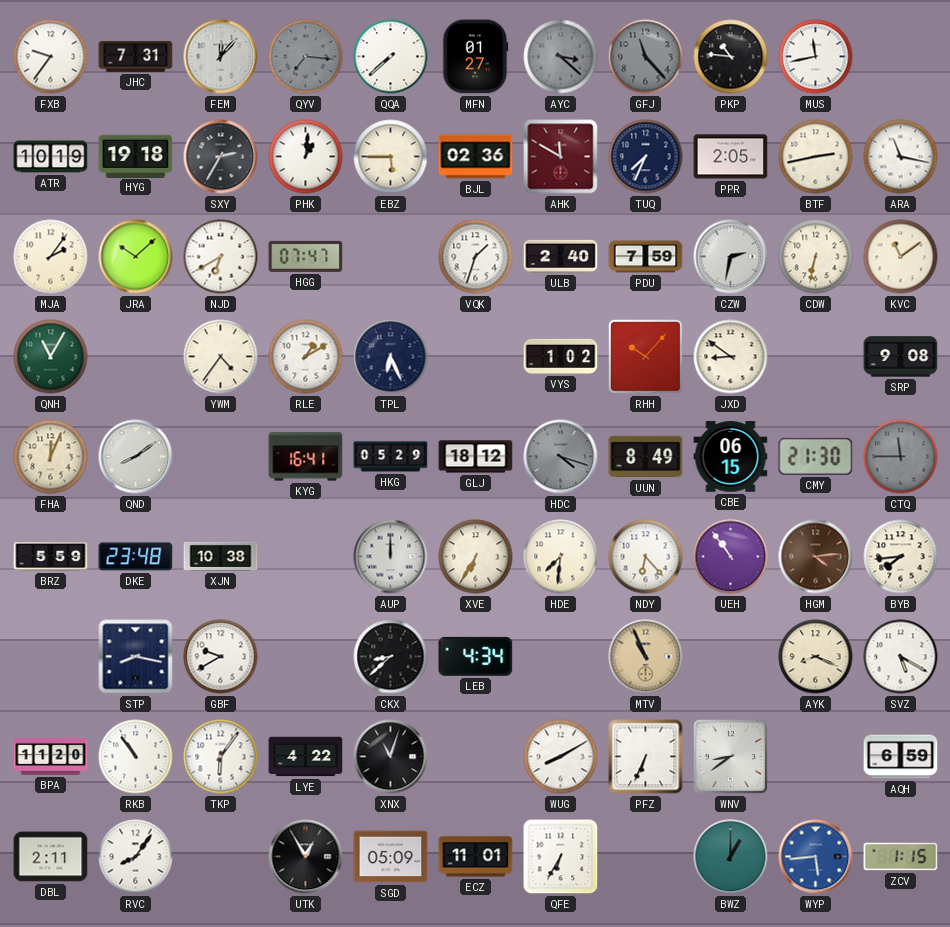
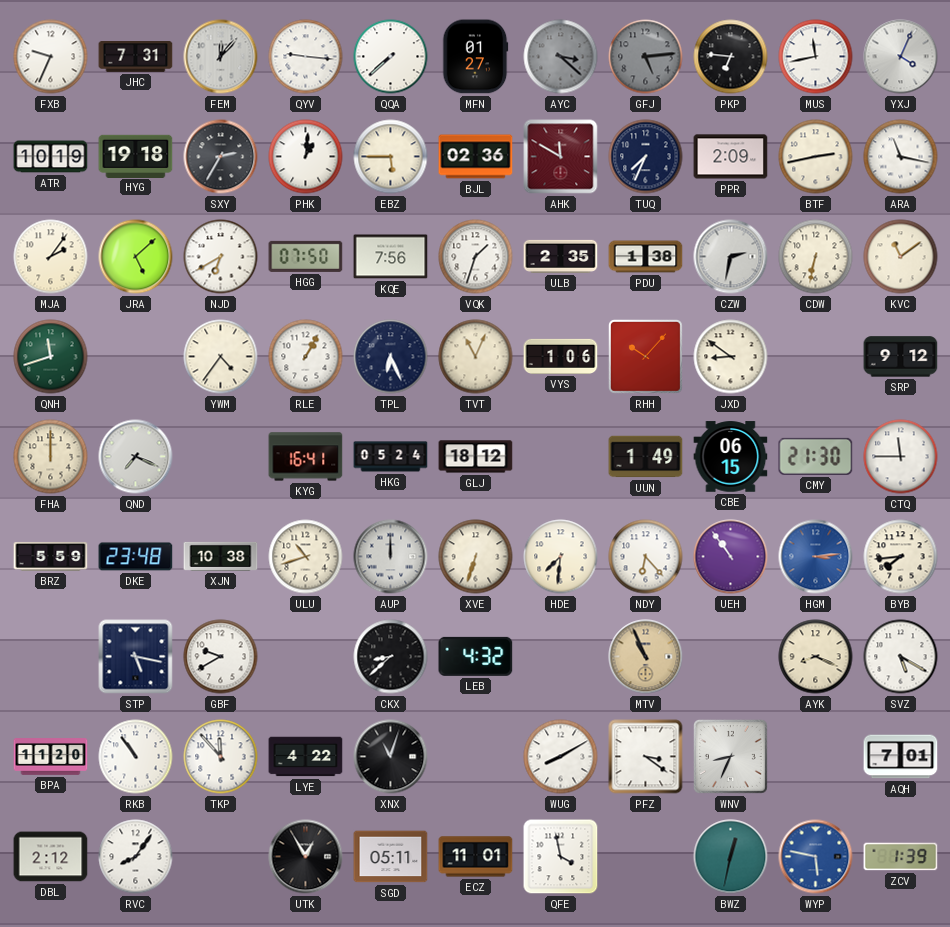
FXB: 9:36 -> 9:34 (51, 57)
QYV: 7:16 -> 9:16 (306, 57)
QYV dial: grey -> white (306, 57)
GFJ: 11:23 -> 5:14 (646, 57)
PKP: 10:46 -> 6:46 (731, 57)
YXJ: none -> 4:04 (901, 57)
PPR: 2:05 -> 2:09 (731, 157)
JRA: 10:08 -> 5:08 (136, 257)
HGG: 07:47 -> 07:50 (306, 256)
KQE: none -> 7:56 (391, 257)
ULB: 2:40 -> 2:35 (561, 256)
PDU: 7:59 -> 1:38 (646, 257)
QNH: 11:05 -> 11:42 (51, 357)
RLE: 1:10 -> 1:05 (306, 357)
TVT: none -> 11:04 (476, 357)
VYS: 1:02 -> 1:06 (561, 356)
SRP: 9:08 -> 9:12 (901, 357)
FHA: 12:04 -> 12:00 (51, 457)
QND: 8:09 -> 7:19 (136, 457)
HKG: 05:29 -> 05:24 (391, 457)
HDC: 4:18 -> none (561, 457)
UUN: 8:49 -> 1:49 (646, 457)
CTQ dial: grey -> white (901, 457)
ULU: none -> 10:42 (306, 557)
XVE: 6:35 -> 6:33 (476, 557)
HGM: 4:14 -> 3:14 (816, 557)
HGM dial: brown -> blue (816, 557)
STP: 8:17 -> 5:17 (136, 657)
LEB: 4:34 -> 4:32 (476, 656)
TKP: 6:06 -> 11:53 (221, 757)
PFZ: 6:34 -> 3:21 (646, 757)
WNV: 8:39 -> 8:34 (730, 756)
AQH: 6:59 -> 7:01 (901, 757)
DBL: 2:11 -> 2:12 (51, 857)
SGD: 05:09 -> 05:11 (391, 857)
QFE: 6:35 -> 3:58 (561, 857)
BWZ: 1:00 -> 12:32 (731, 857)
WYP: 5:44 -> 5:47 (816, 857)
ZCV: 1:15 -> 1:39 (901, 857)
